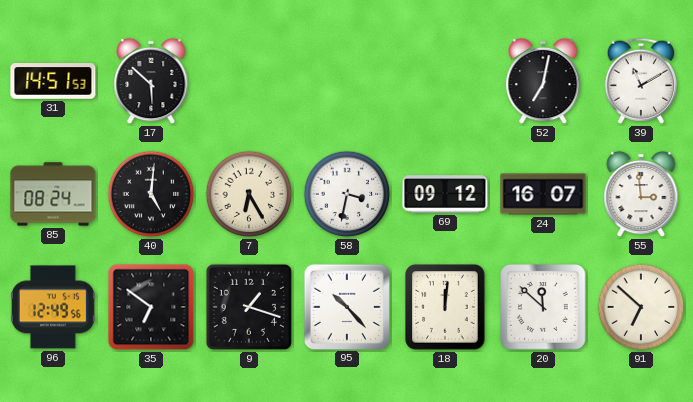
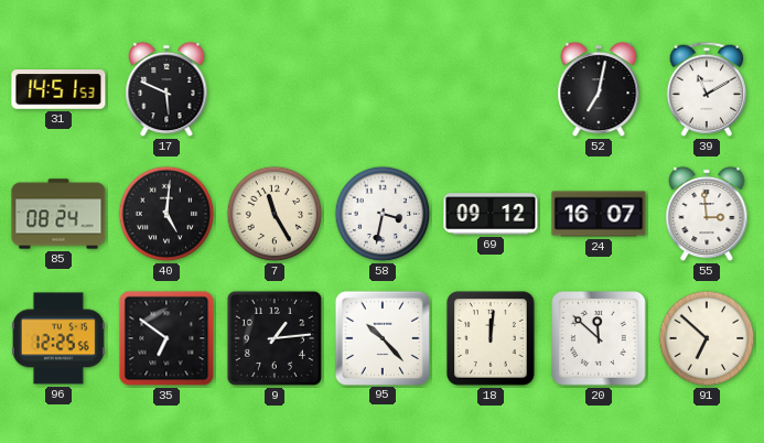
17: 5:52 -> 5:49 (166, 89)
7: 6:25 -> 11:25 (275, 214)
96: 12:49 -> 12:25 (58, 338)
9: 1:18 -> 1:14 (275, 338)
